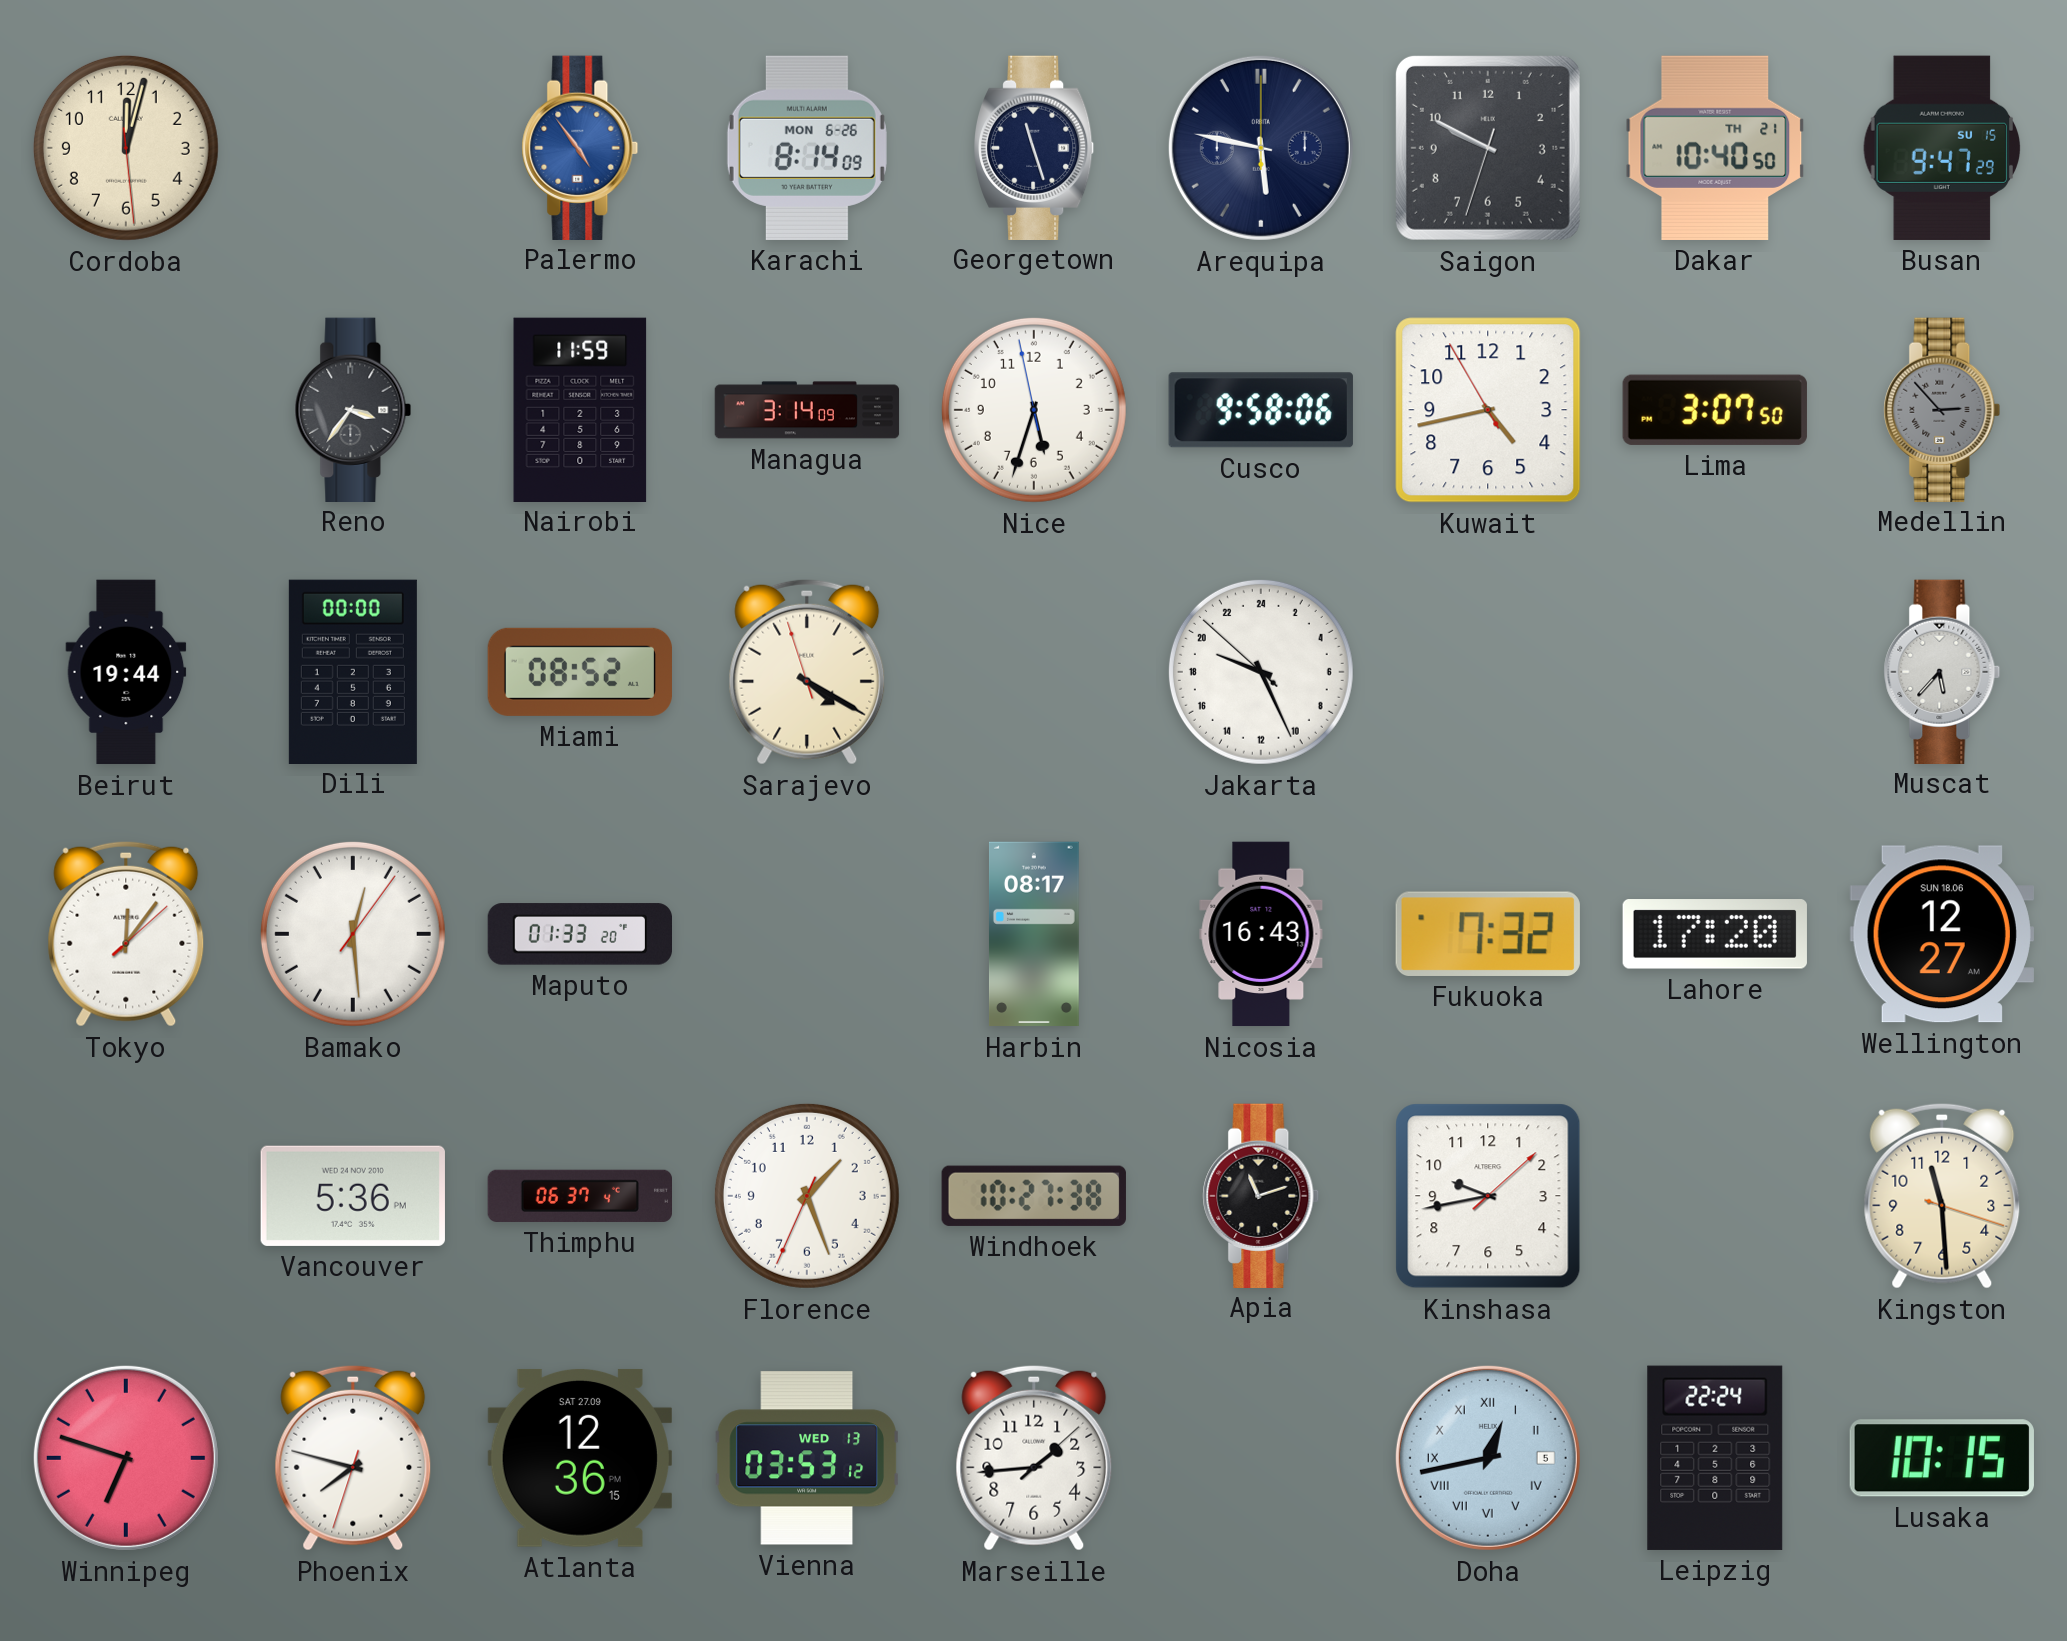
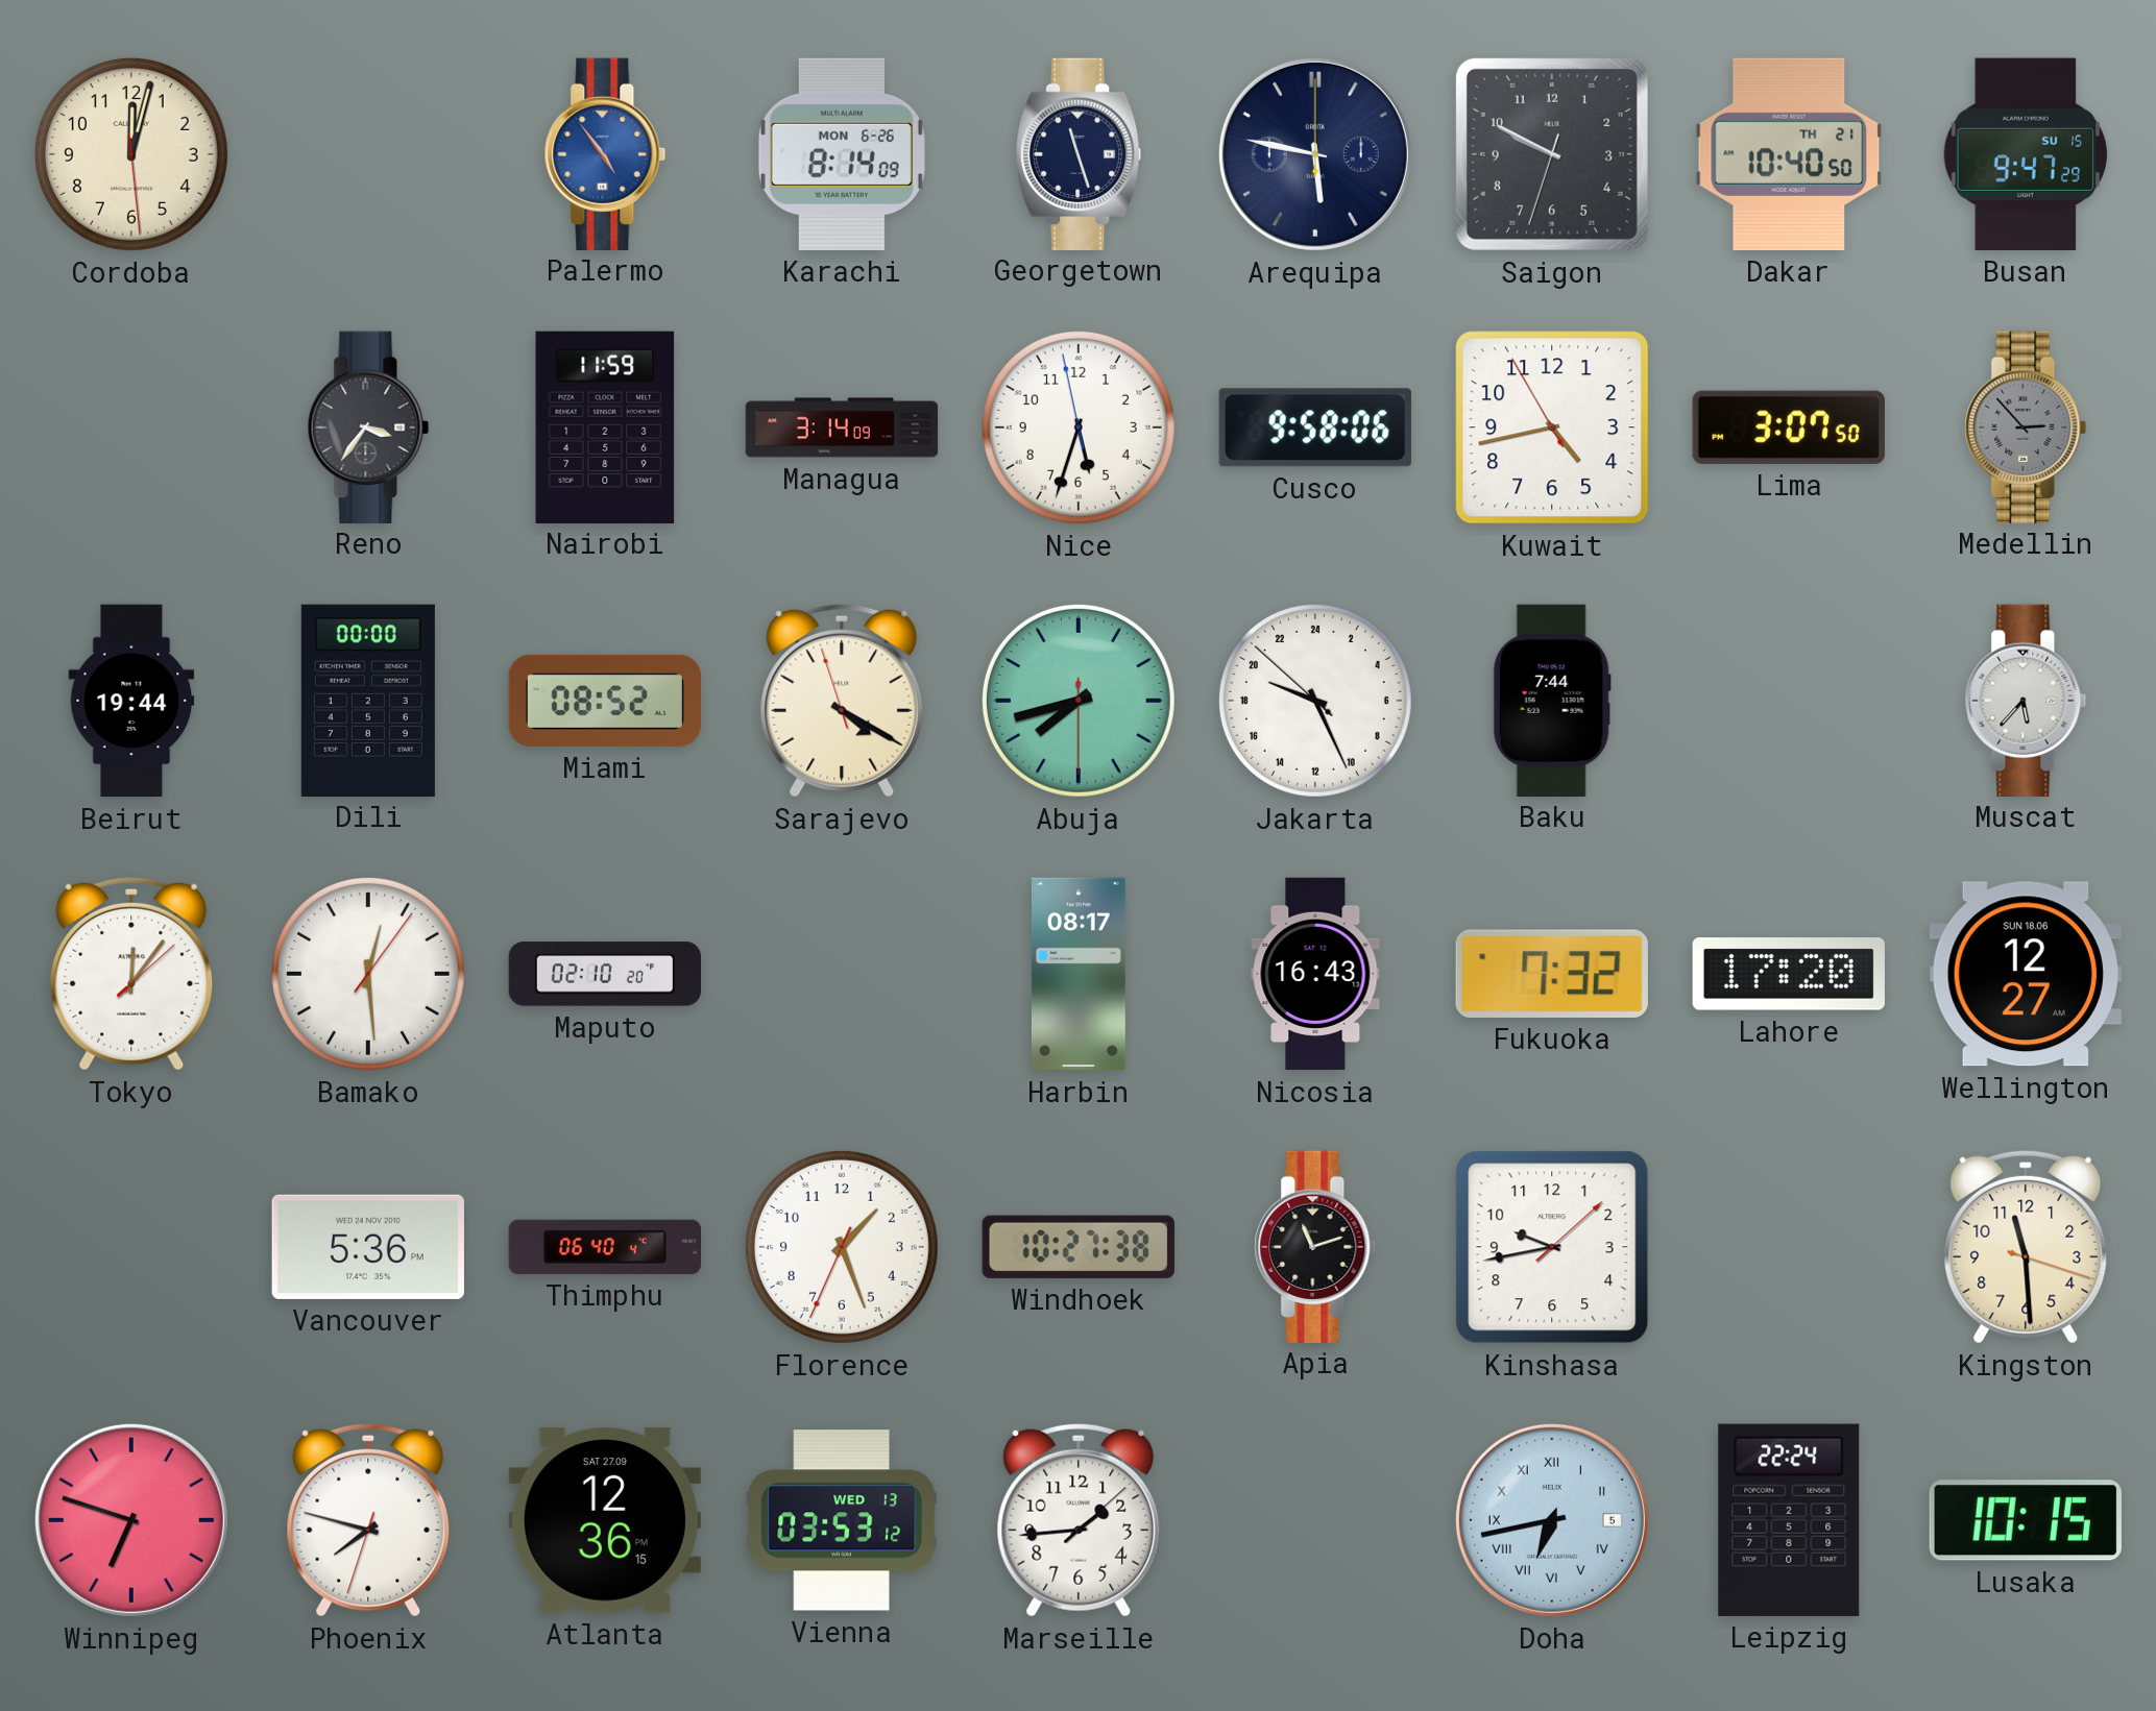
Abuja: none -> 7:42 (1079, 701)
Baku: none -> 7:44 (1552, 700)
Maputo: 01:33 -> 02:10 (604, 974)
Thimphu: 06:37 -> 06:40 (604, 1247)
Doha: 12:43 -> 6:43 (1552, 1520)
